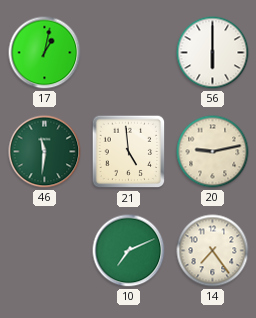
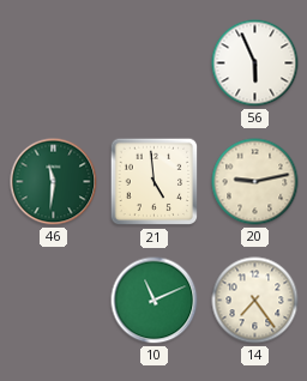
17: 1:02 -> none (45, 53)
56: 6:00 -> 5:56 (255, 63)
10: 7:11 -> 11:11 (155, 301)
